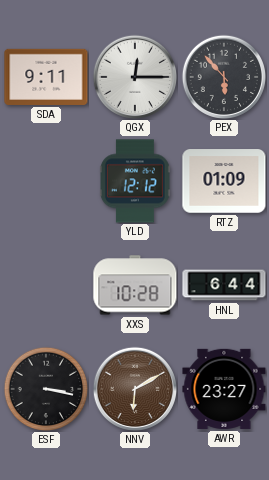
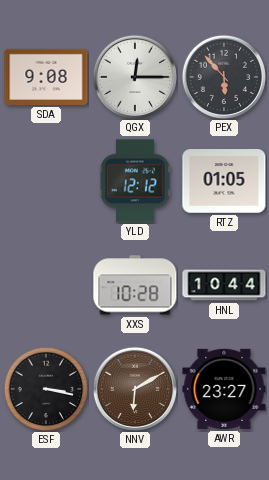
SDA: 9:11 -> 9:08 (46, 77)
RTZ: 01:09 -> 01:05 (224, 181)
HNL: 6:44 -> 10:44 (224, 285)
